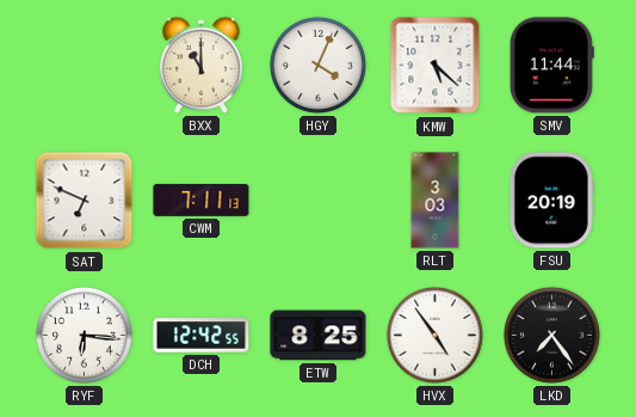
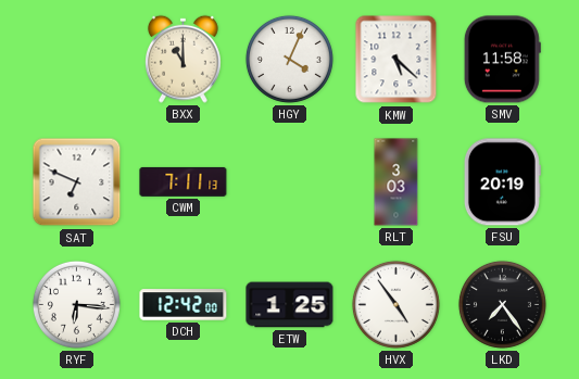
SMV: 11:44 -> 11:58 (502, 60)
DCH: 12:42:55 -> 12:42:00 (184, 305)
ETW: 8:25 -> 1:25 (290, 305)
